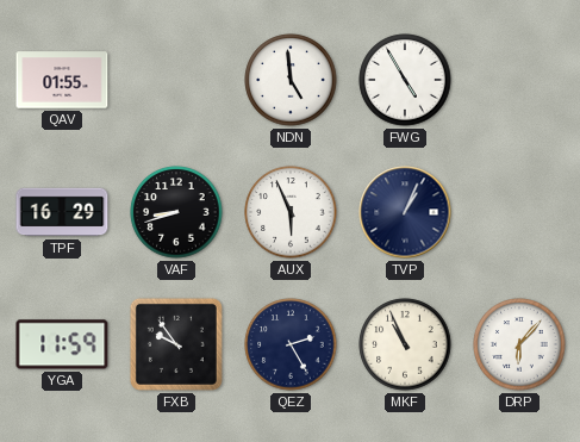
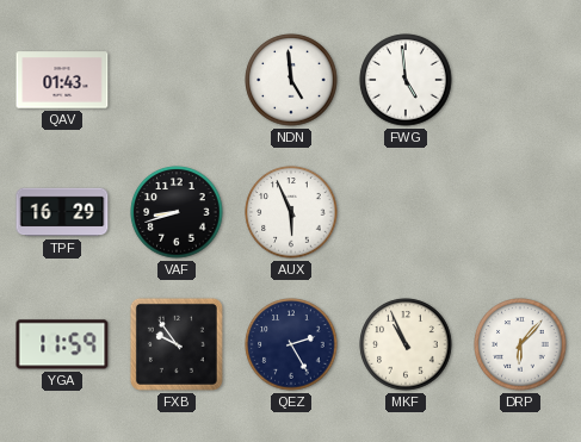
QAV: 01:55 -> 01:43 (62, 80)
FWG: 4:55 -> 4:59 (406, 80)
TVP: 1:04 -> none (405, 212)
